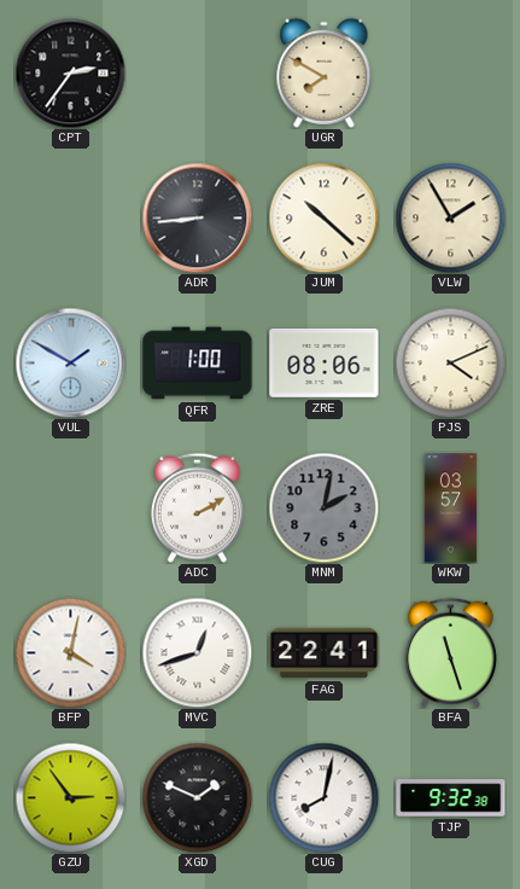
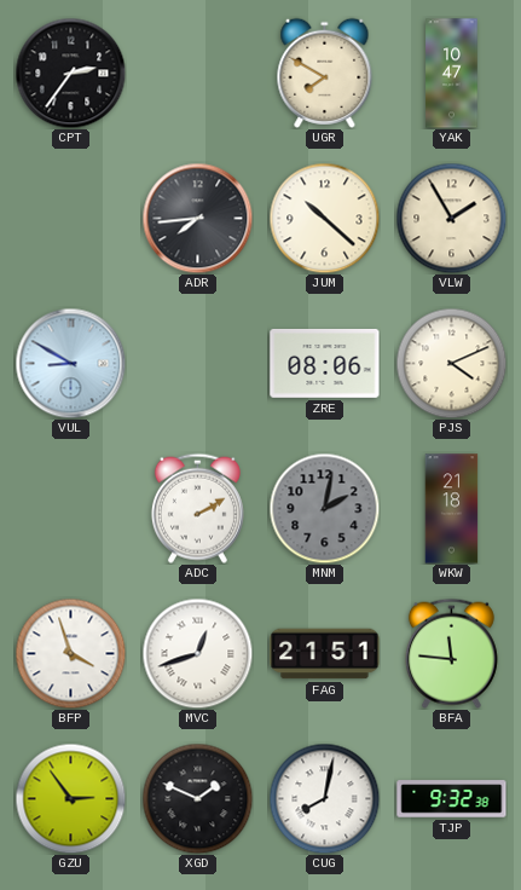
YAK: none -> 10:47 (452, 74)
ADR: 8:44 -> 7:44 (197, 218)
VUL: 1:50 -> 8:50 (70, 363)
QFR: 1:00 -> none (198, 364)
WKW: 03:57 -> 21:18 (452, 509)
BFP: 4:02 -> 3:57 (70, 653)
FAG: 22:41 -> 21:51 (325, 654)
BFA: 11:27 -> 11:46 (451, 653)
